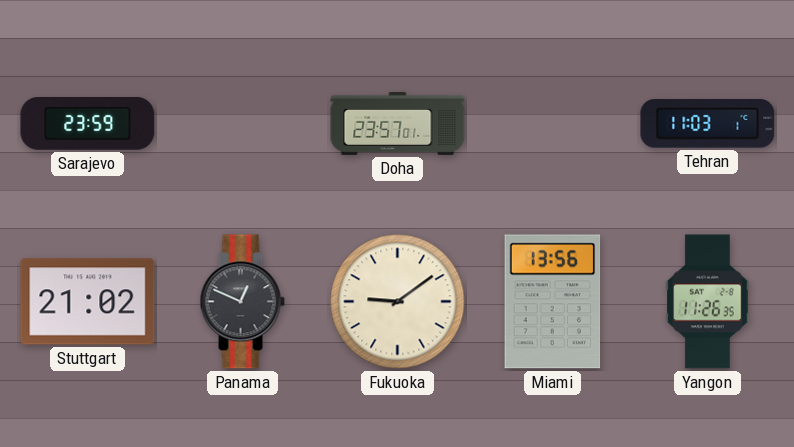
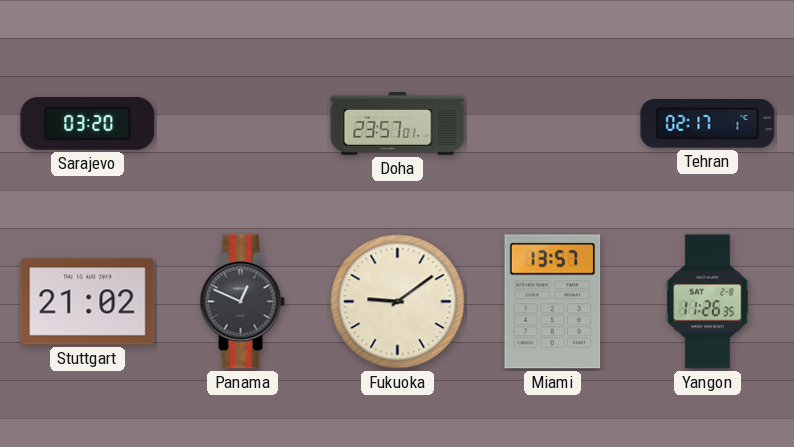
Sarajevo: 23:59 -> 03:20 (88, 124)
Tehran: 11:03 -> 02:17 (708, 124)
Miami: 13:56 -> 13:57 (553, 302)
